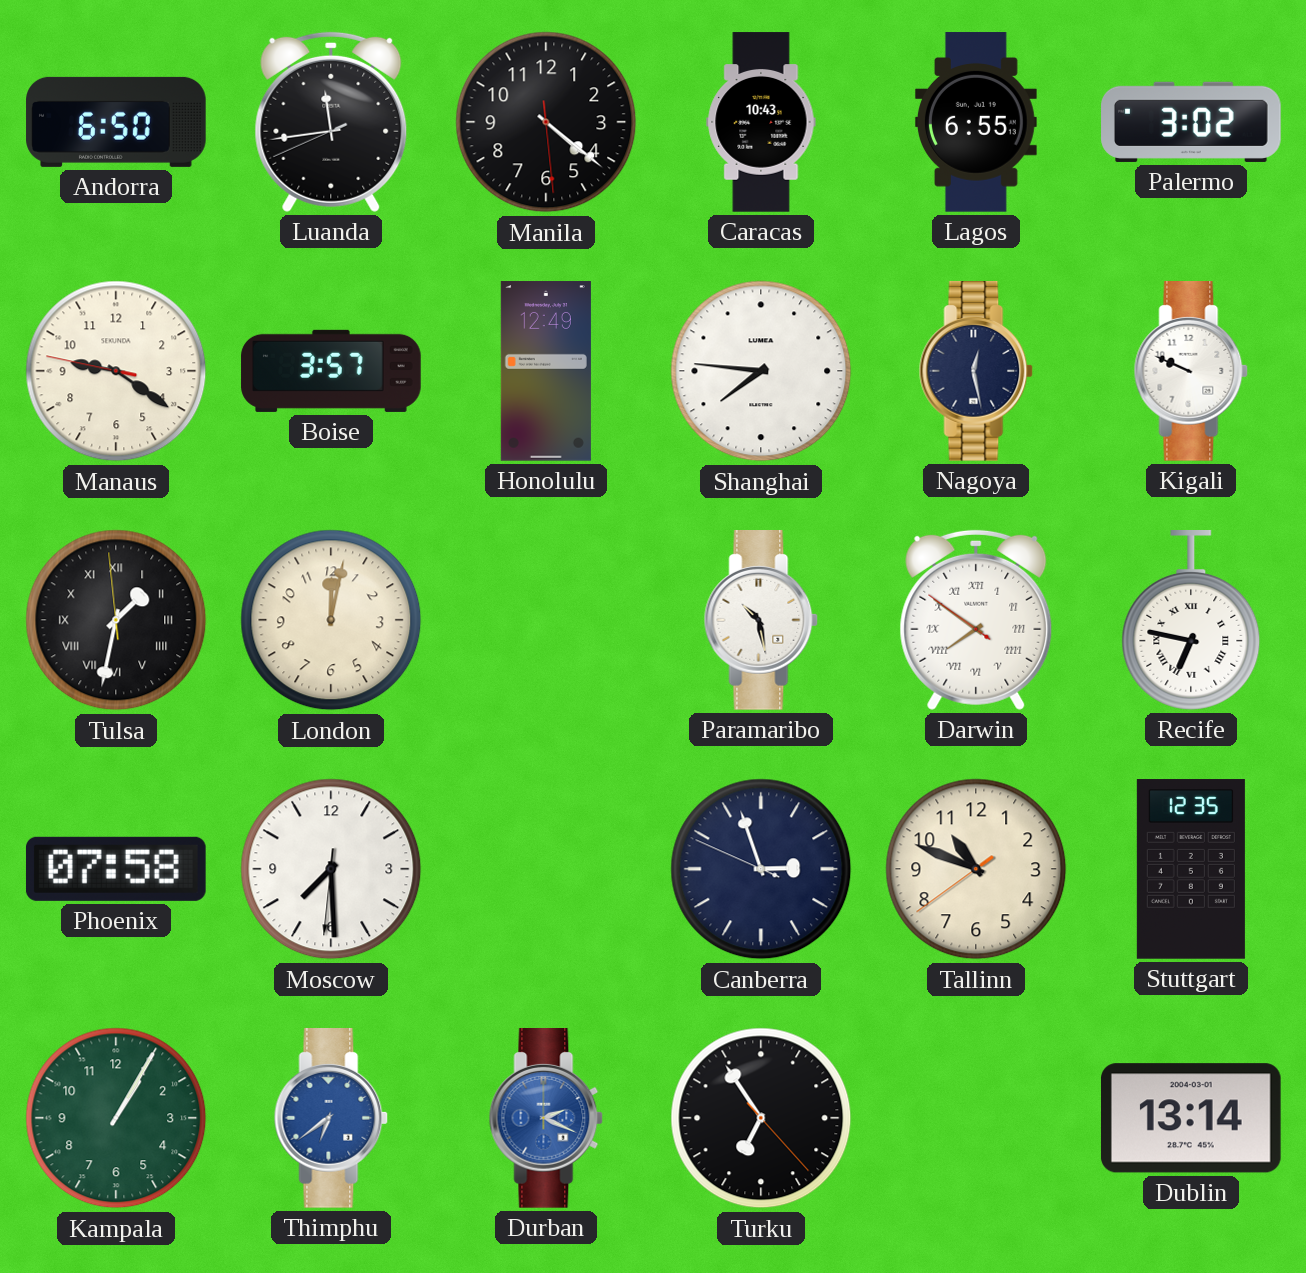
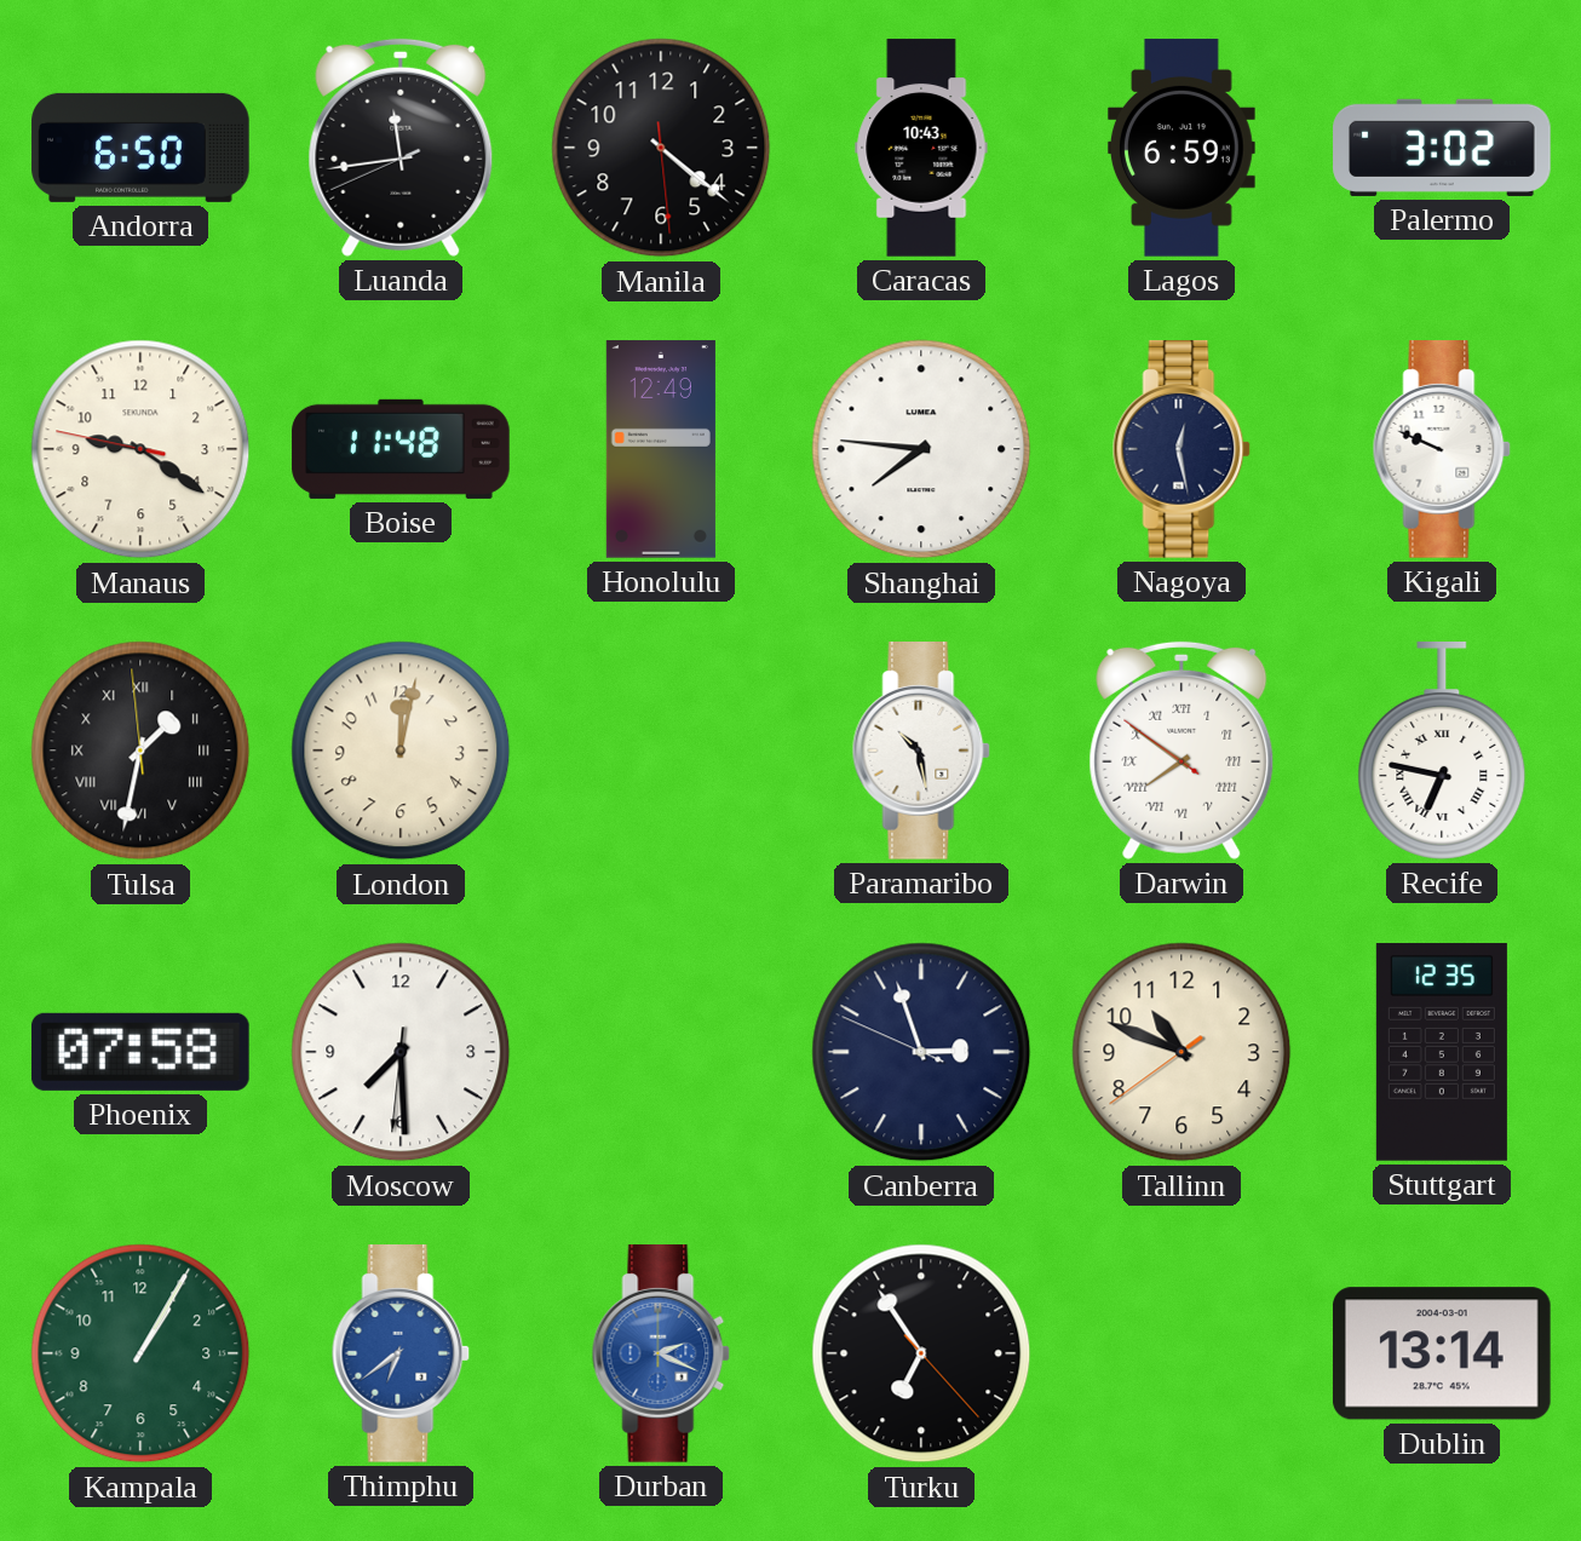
Lagos: 6:55 -> 6:59 (1182, 148)
Boise: 3:57 -> 11:48 (401, 449)
